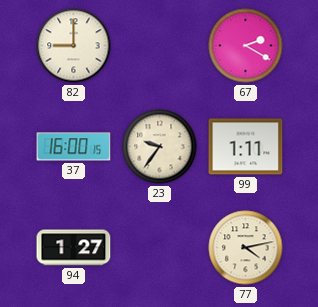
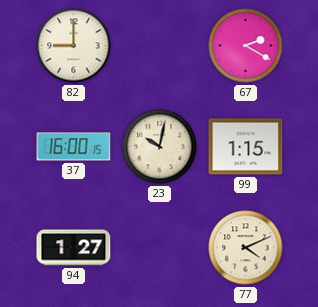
23: 9:36 -> 10:02 (160, 147)
99: 1:11 -> 1:15 (246, 147)
77: 4:13 -> 4:11 (246, 248)
